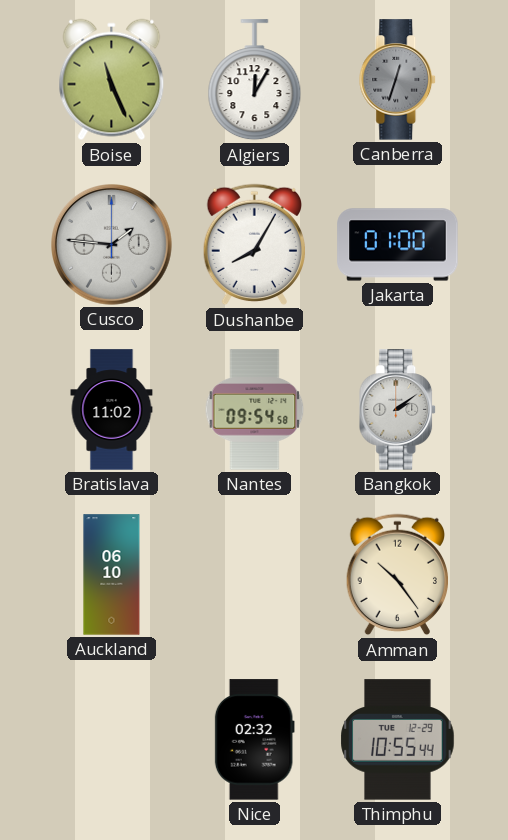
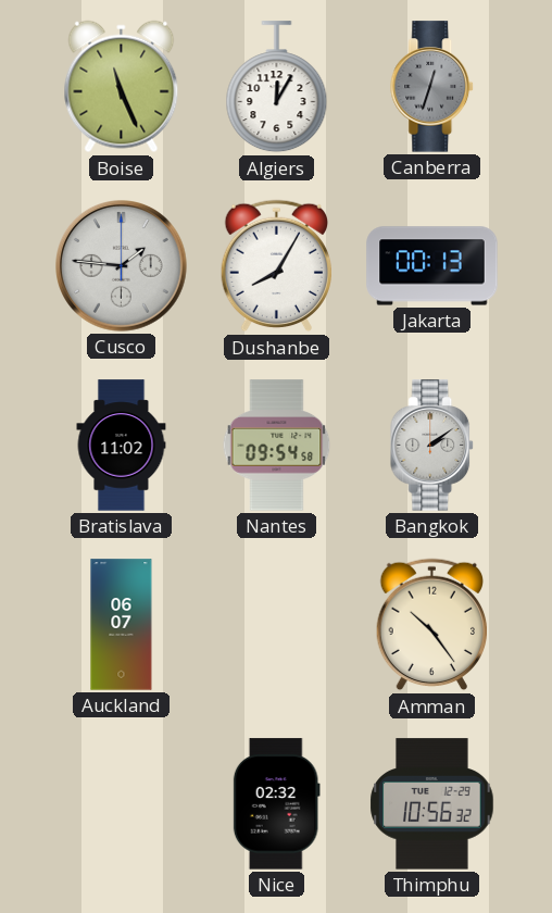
Jakarta: 01:00 -> 00:13 (432, 266)
Auckland: 06:10 -> 06:07 (122, 625)
Thimphu: 10:55 -> 10:56 (432, 804)
